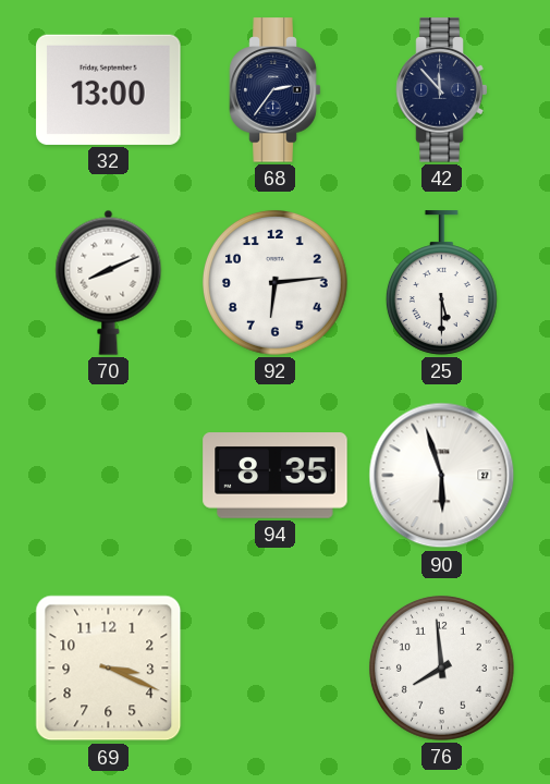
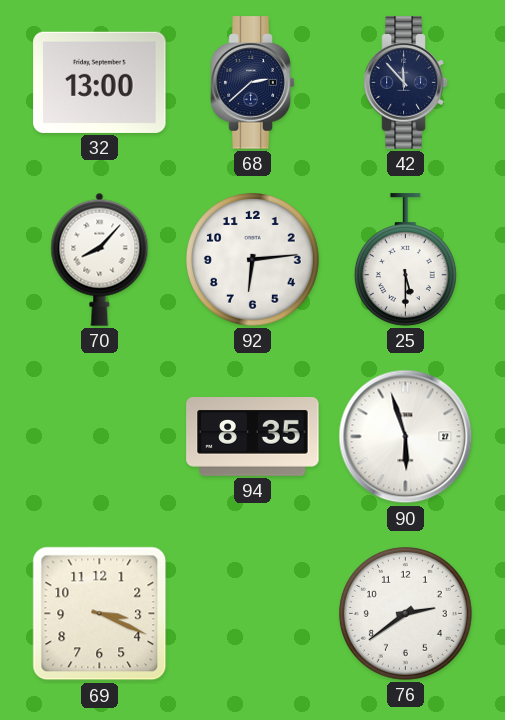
68: 2:36 -> 2:38 (253, 83)
70: 8:11 -> 8:07 (100, 259)
76: 7:59 -> 2:39 (405, 613)
